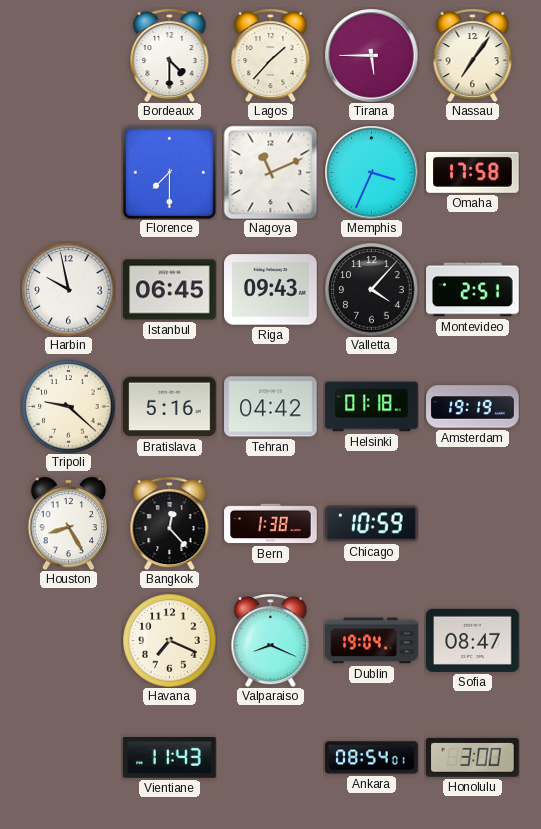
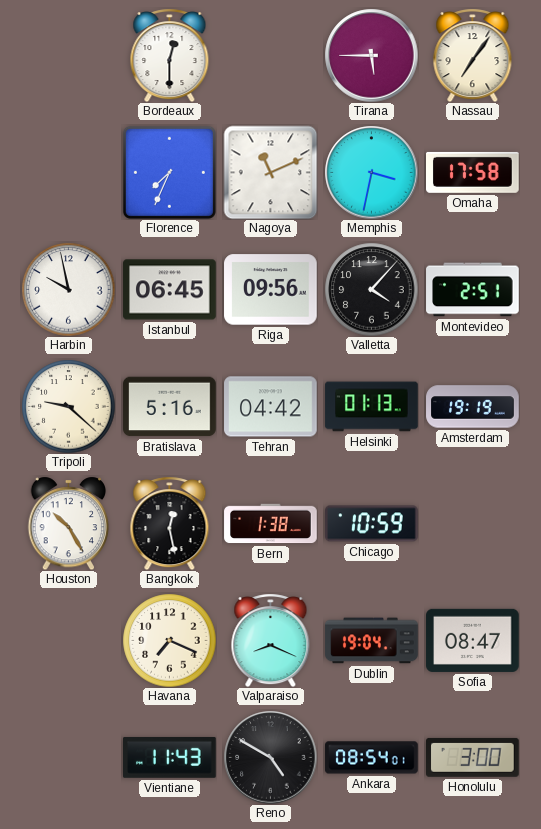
Bordeaux: 4:30 -> 12:30 (170, 55)
Lagos: 1:37 -> none (271, 55)
Florence: 7:30 -> 7:34 (169, 172)
Memphis: 3:34 -> 3:32 (371, 172)
Riga: 09:43 -> 09:56 (271, 290)
Helsinki: 01:18 -> 01:13 (372, 407)
Houston: 8:25 -> 10:25 (69, 523)
Bangkok: 12:23 -> 12:28 (170, 523)
Reno: none -> 4:50 (270, 757)
